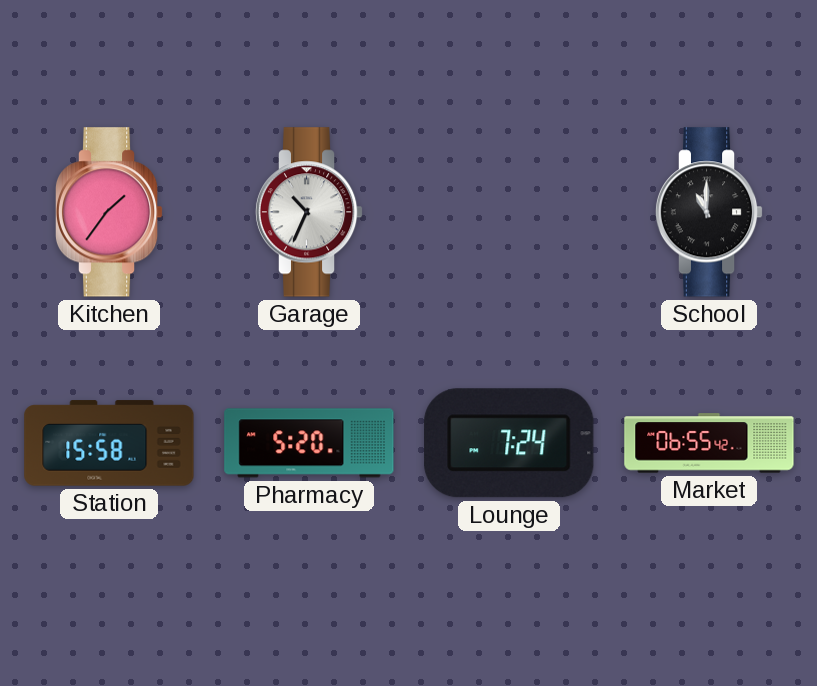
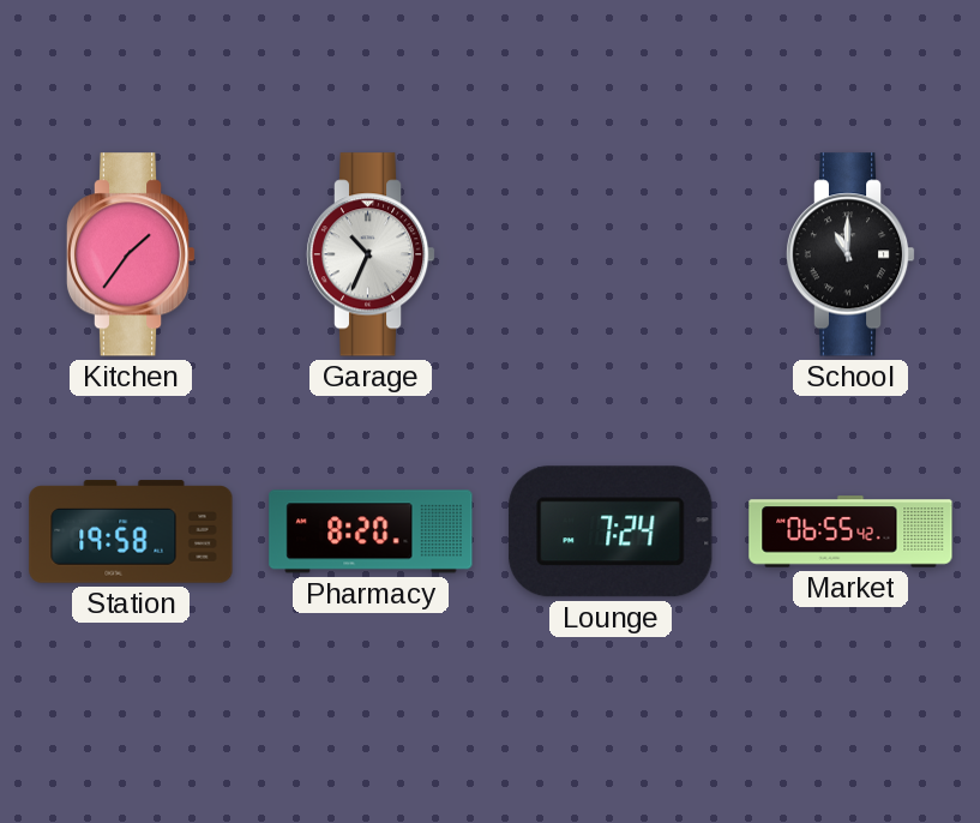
Station: 15:58 -> 19:58 (131, 531)
Pharmacy: 5:20 -> 8:20 (371, 531)
